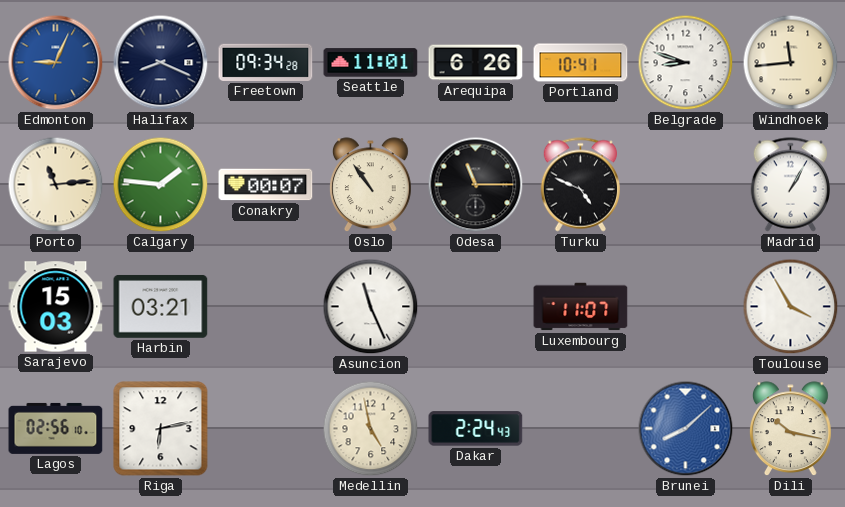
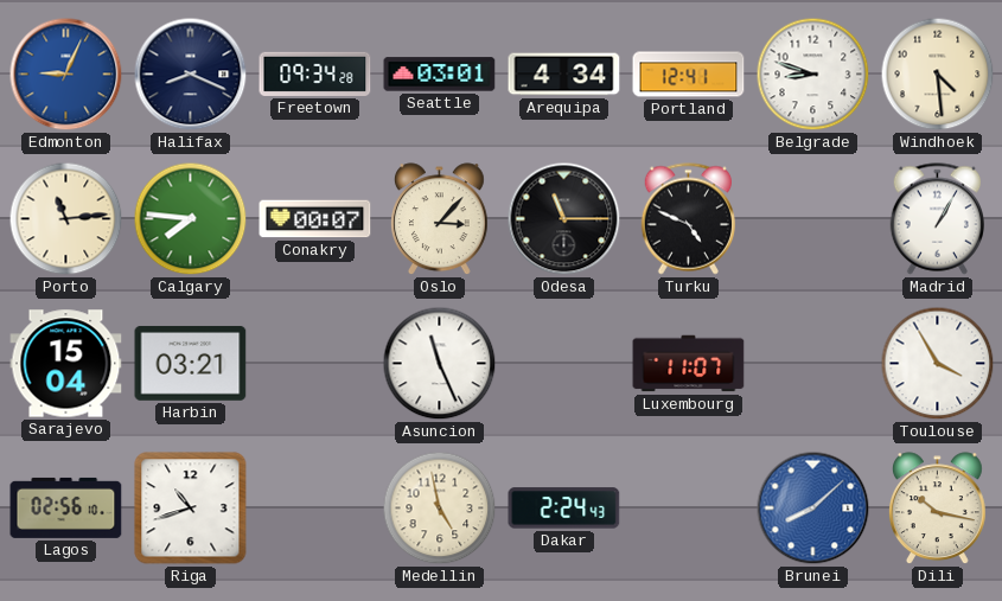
Seattle: 11:01 -> 03:01 (440, 75)
Arequipa: 6:26 -> 4:34 (564, 75)
Portland: 10:41 -> 12:41 (689, 75)
Windhoek: 11:44 -> 4:29 (938, 75)
Calgary: 1:46 -> 7:46 (191, 219)
Oslo: 10:54 -> 3:07 (439, 219)
Sarajevo: 15:03 -> 15:04 (66, 364)
Riga: 6:13 -> 10:42 (191, 509)
